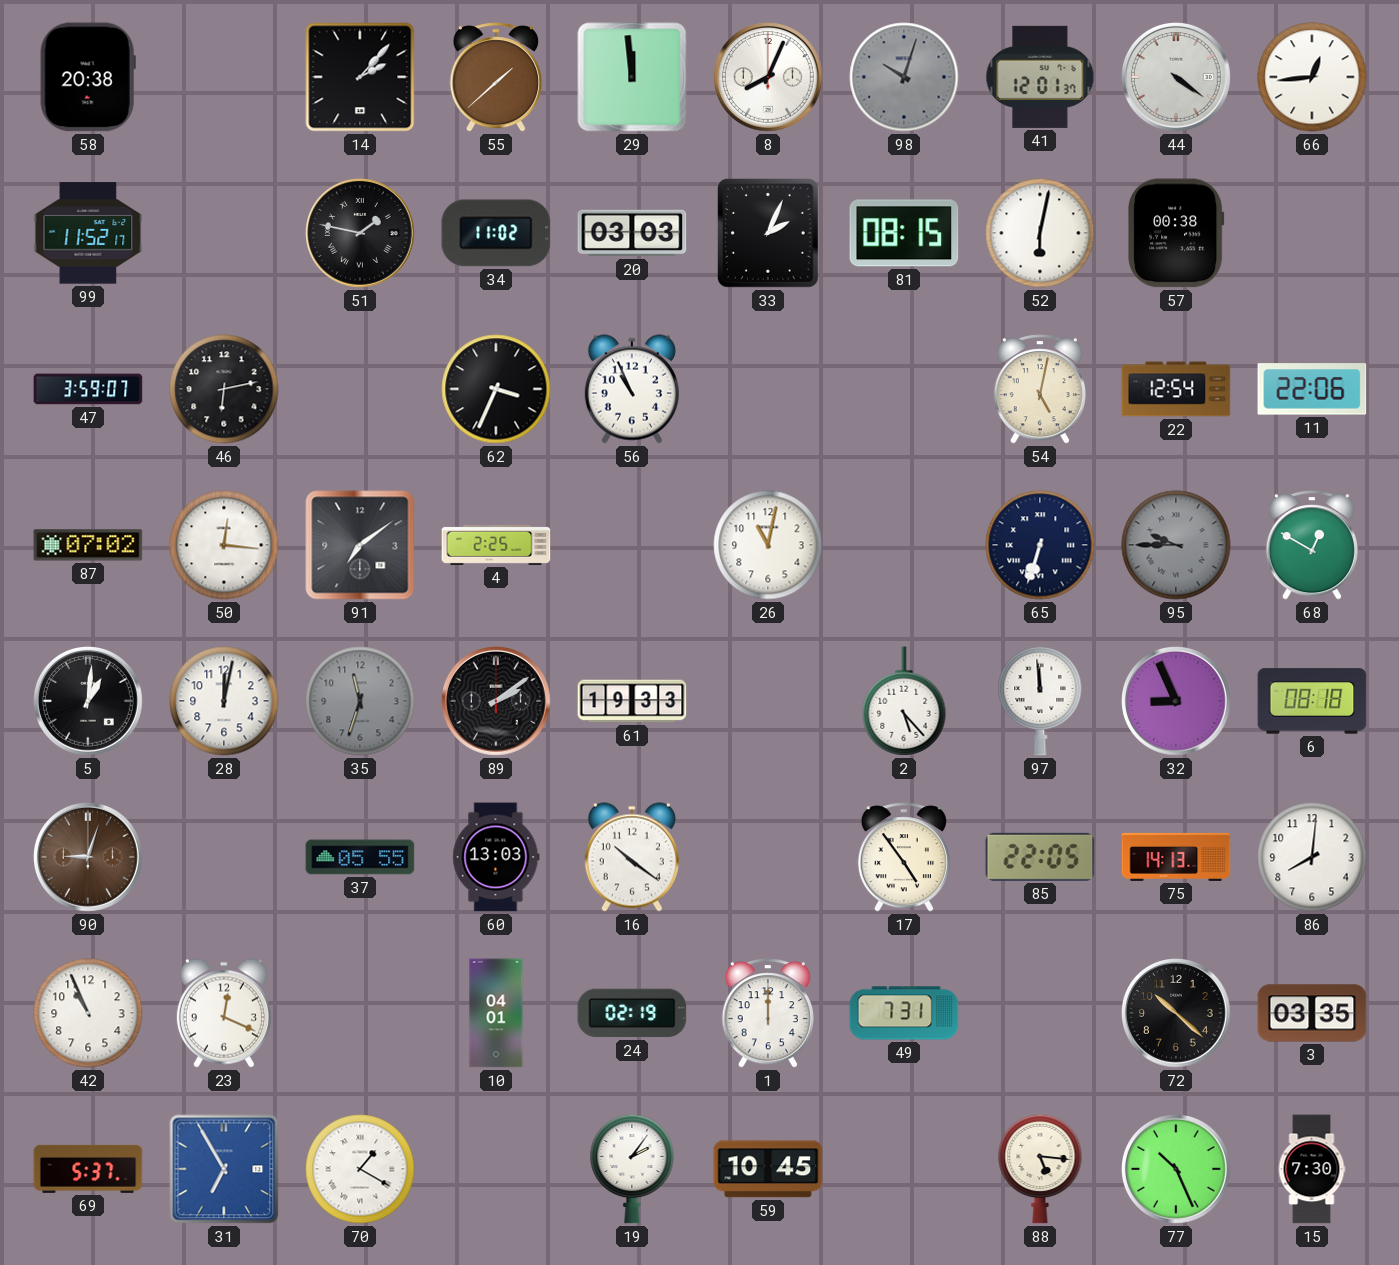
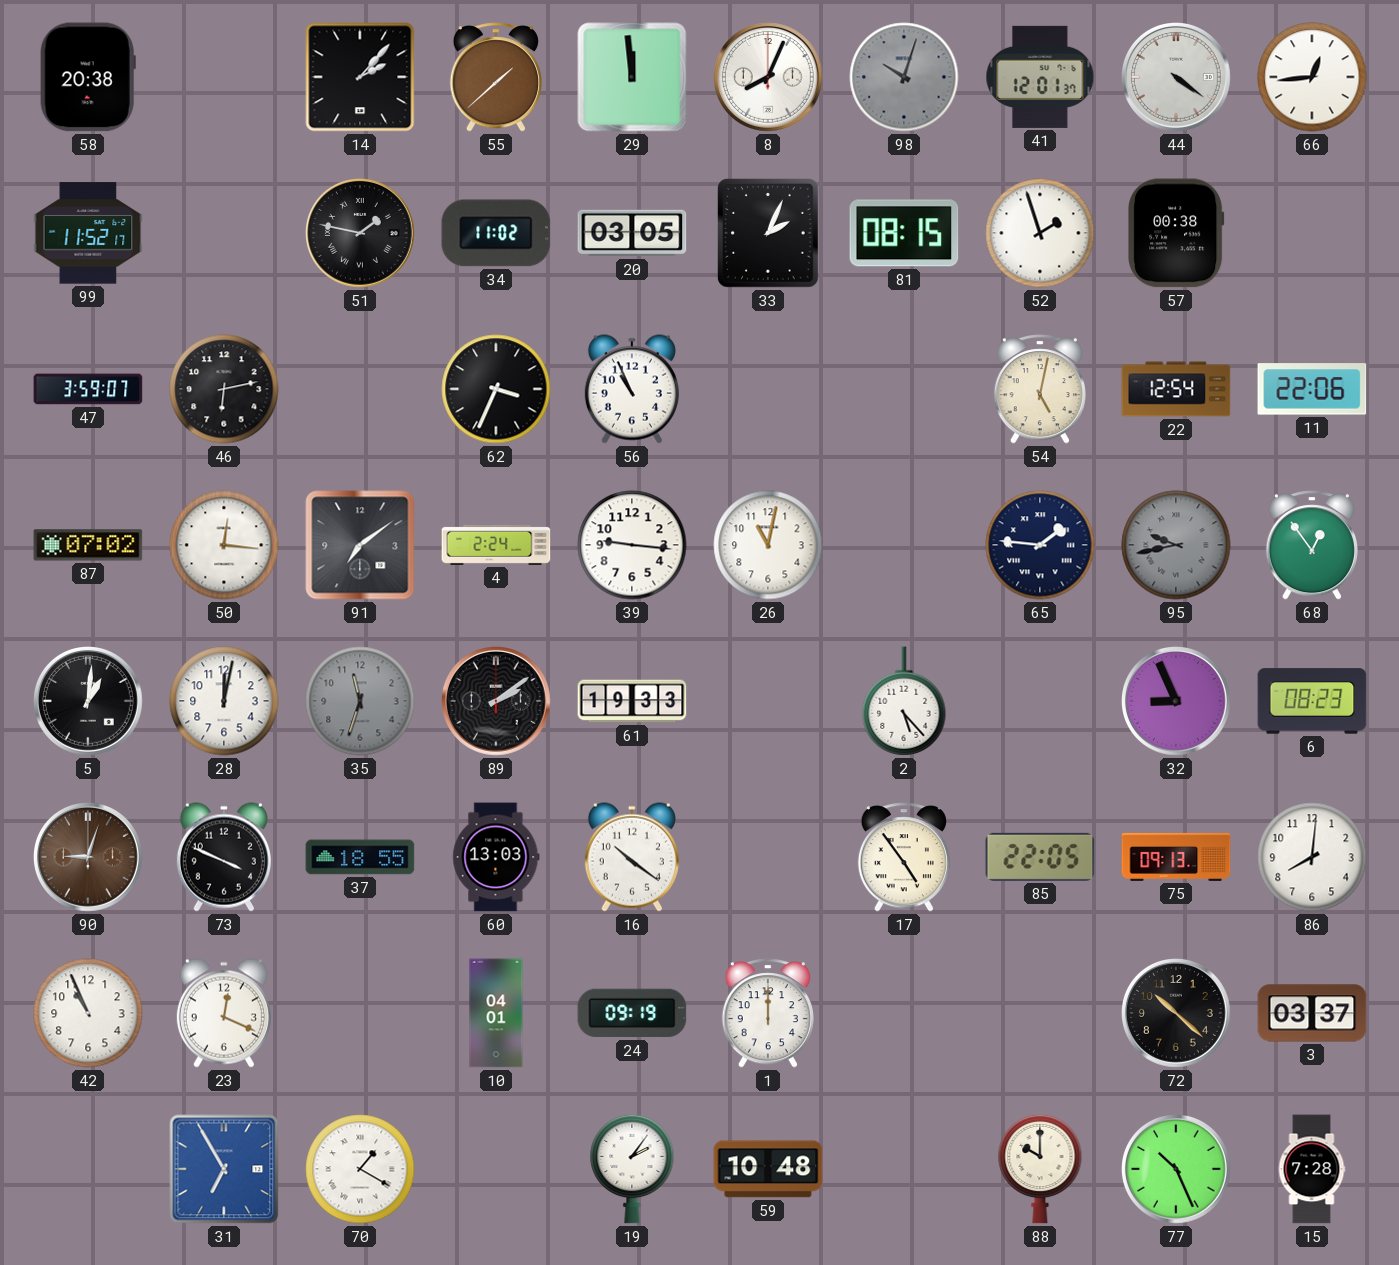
20: 03:03 -> 03:05 (632, 233)
52: 6:02 -> 1:57 (1040, 233)
4: 2:25 -> 2:24 (496, 545)
39: none -> 9:16 (632, 545)
65: 6:33 -> 1:46 (1040, 545)
95: 9:45 -> 9:43 (1176, 545)
68: 12:50 -> 12:54 (1312, 545)
97: 11:59 -> none (1040, 701)
6: 08:18 -> 08:23 (1312, 701)
73: none -> 3:49 (224, 857)
37: 05:55 -> 18:55 (360, 857)
75: 14:13 -> 09:13 (1176, 857)
24: 02:19 -> 09:19 (632, 1013)
49: 7:31 -> none (904, 1013)
3: 03:35 -> 03:37 (1312, 1013)
69: 5:37 -> none (88, 1169)
59: 10:45 -> 10:48 (768, 1169)
88: 5:16 -> 10:00 (1040, 1169)
15: 7:30 -> 7:28 (1312, 1169)
